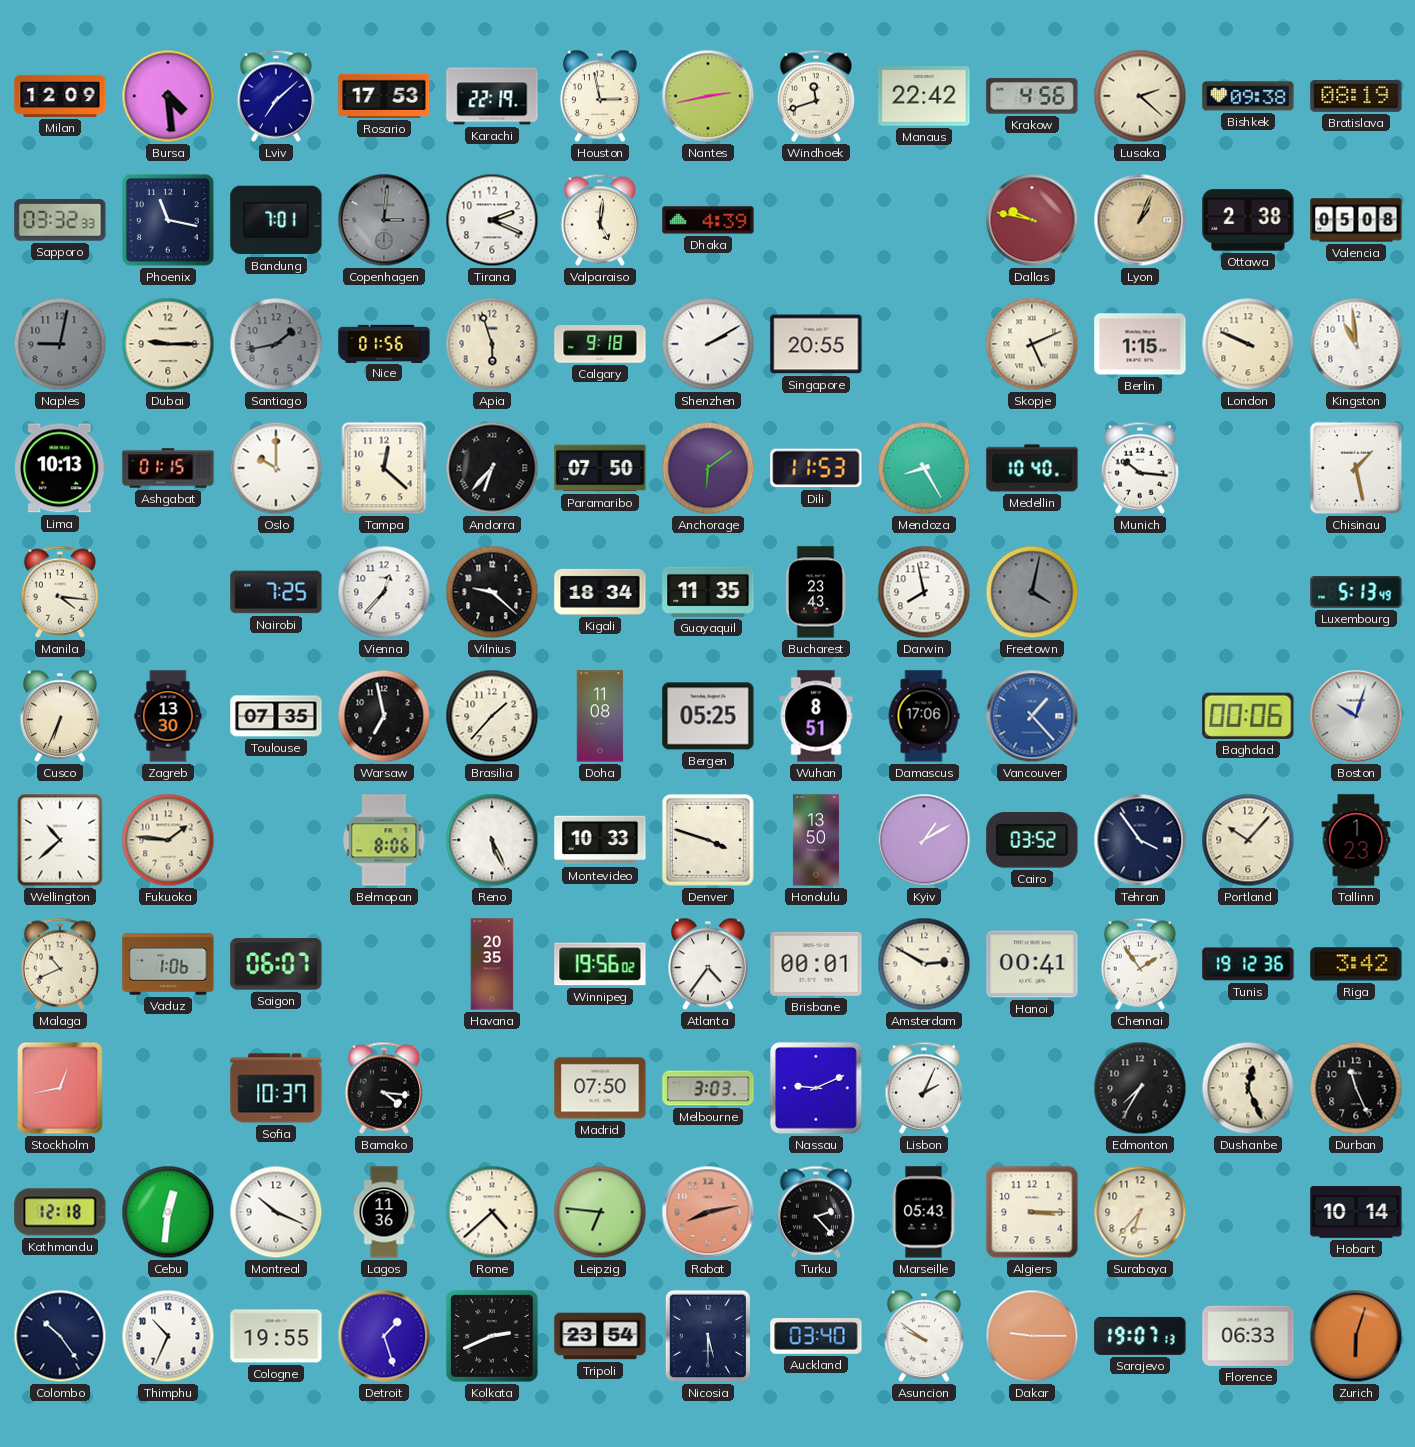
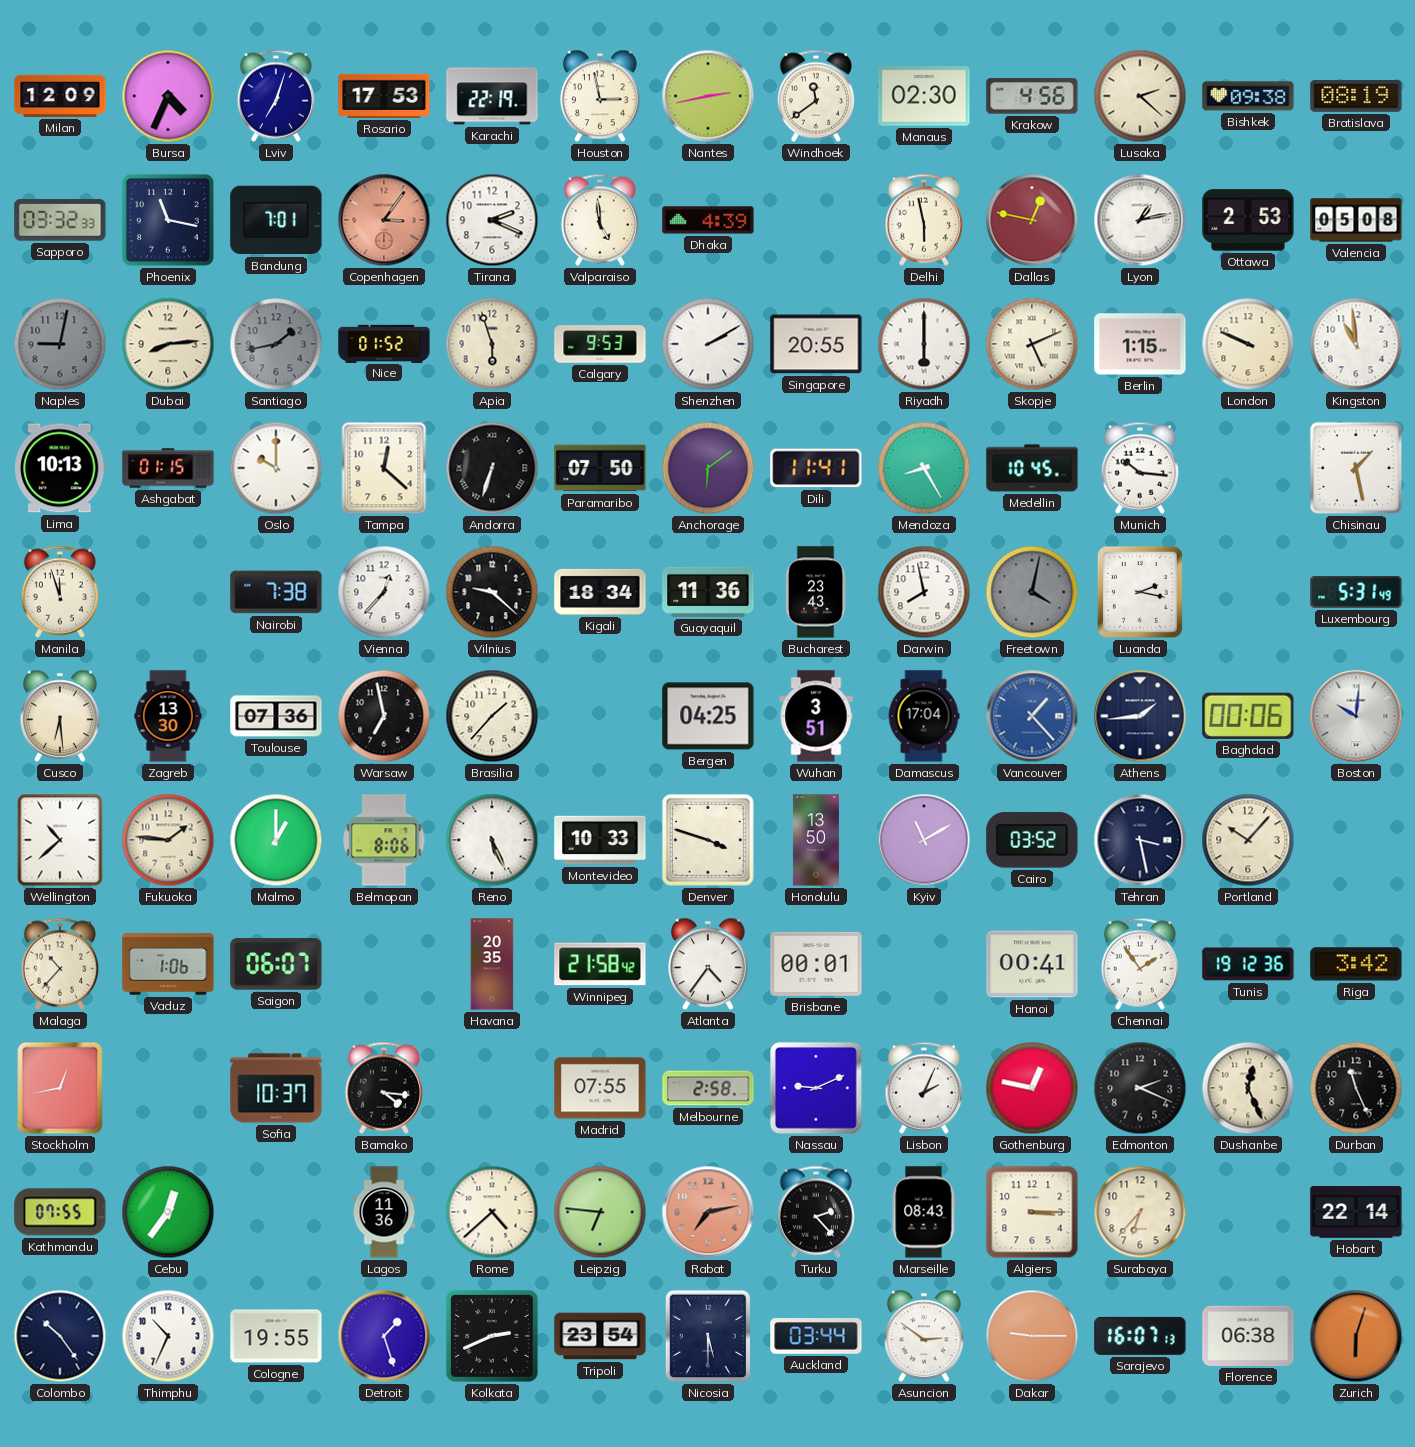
Bursa: 4:29 -> 4:34 (168, 96)
Lviv: 7:08 -> 7:03 (275, 96)
Windhoek: 11:42 -> 11:39 (815, 96)
Manaus: 22:42 -> 02:30 (924, 96)
Copenhagen: 3:01 -> 3:06 (384, 220)
Copenhagen dial: grey -> salmon (384, 220)
Valparaiso: 5:01 -> 4:59 (599, 220)
Delhi: none -> 5:58 (923, 220)
Dallas: 9:47 -> 12:47 (1032, 220)
Lyon: 1:04 -> 1:13 (1140, 220)
Lyon dial: champagne -> white (1140, 220)
Ottawa: 2:38 -> 2:53 (1248, 220)
Dubai: 9:15 -> 8:14 (168, 344)
Nice: 01:56 -> 01:52 (384, 343)
Calgary: 9:18 -> 9:53 (600, 344)
Riyadh: none -> 6:00 (924, 344)
Andorra: 6:37 -> 6:33 (492, 468)
Dili: 11:53 -> 11:41 (816, 468)
Medellin: 10:40 -> 10:45 (1032, 468)
Manila: 4:16 -> 11:57 (59, 592)
Nairobi: 7:25 -> 7:38 (276, 592)
Guayaquil: 11:35 -> 11:36 (708, 592)
Luanda: none -> 2:17 (1140, 592)
Luxembourg: 5:13 -> 5:31 (1356, 592)
Cusco: 6:34 -> 6:29 (60, 716)
Toulouse: 07:35 -> 07:36 (276, 716)
Doha: 11:08 -> none (600, 716)
Bergen: 05:25 -> 04:25 (708, 716)
Wuhan: 8:51 -> 3:51 (816, 716)
Damascus: 17:06 -> 17:04 (924, 716)
Athens: none -> 1:44 (1140, 716)
Boston: 10:03 -> 10:01 (1356, 716)
Malmo: none -> 1:00 (276, 840)
Kyiv: 1:10 -> 11:10 (924, 840)
Tehran: 3:54 -> 3:28 (1140, 840)
Tallinn: 1:23 -> none (1356, 840)
Malaga: 10:41 -> 10:37 (59, 964)
Winnipeg: 19:56 -> 21:58 (600, 964)
Amsterdam: 2:50 -> none (924, 964)
Madrid: 07:50 -> 07:55 (600, 1088)
Melbourne: 3:03 -> 2:58 (708, 1088)
Gothenburg: none -> 12:47 (1032, 1088)
Edmonton: 7:35 -> 2:19 (1140, 1088)
Kathmandu: 12:18 -> 07:55 (60, 1212)
Cebu: 12:31 -> 12:36 (168, 1212)
Montreal: 10:19 -> none (276, 1212)
Rabat: 8:13 -> 7:13 (708, 1212)
Marseille: 05:43 -> 08:43 (924, 1212)
Hobart: 10:14 -> 22:14 (1356, 1212)
Auckland: 03:40 -> 03:44 (816, 1336)
Asuncion: 9:51 -> 2:51 (924, 1336)
Sarajevo: 19:07 -> 16:07 (1140, 1336)
Florence: 06:33 -> 06:38 (1248, 1336)
